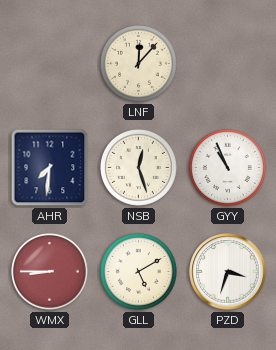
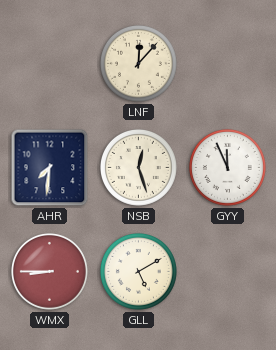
GYY: 10:56 -> 11:56 (227, 167)
PZD: 3:33 -> none (228, 272)
